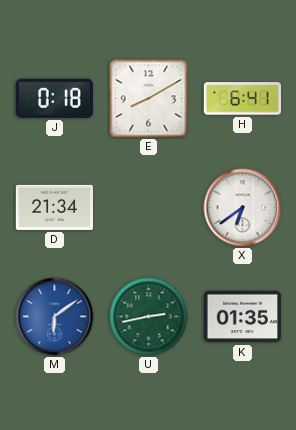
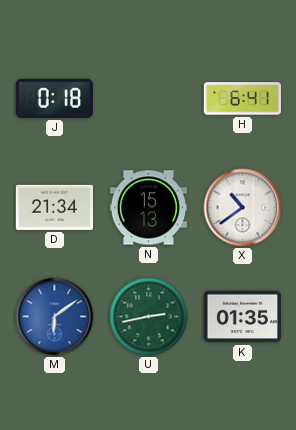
E: 8:10 -> none (149, 99)
N: none -> 15:13 (148, 208)
X: 6:39 -> 10:39 (243, 208)
